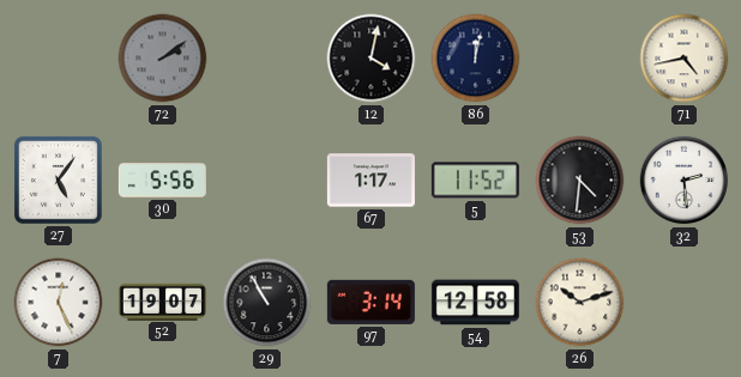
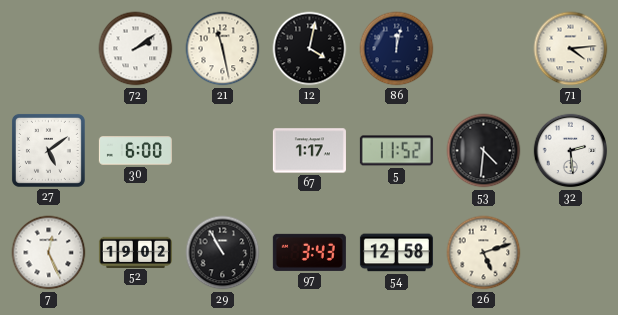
72 dial: grey -> white (136, 49)
21: none -> 11:28 (223, 49)
71: 4:43 -> 4:14 (571, 49)
27: 5:06 -> 5:09 (48, 150)
30: 5:56 -> 6:00 (135, 151)
52: 19:07 -> 19:02 (135, 252)
97: 3:14 -> 3:43 (309, 252)
26: 10:12 -> 5:12 (484, 253)
